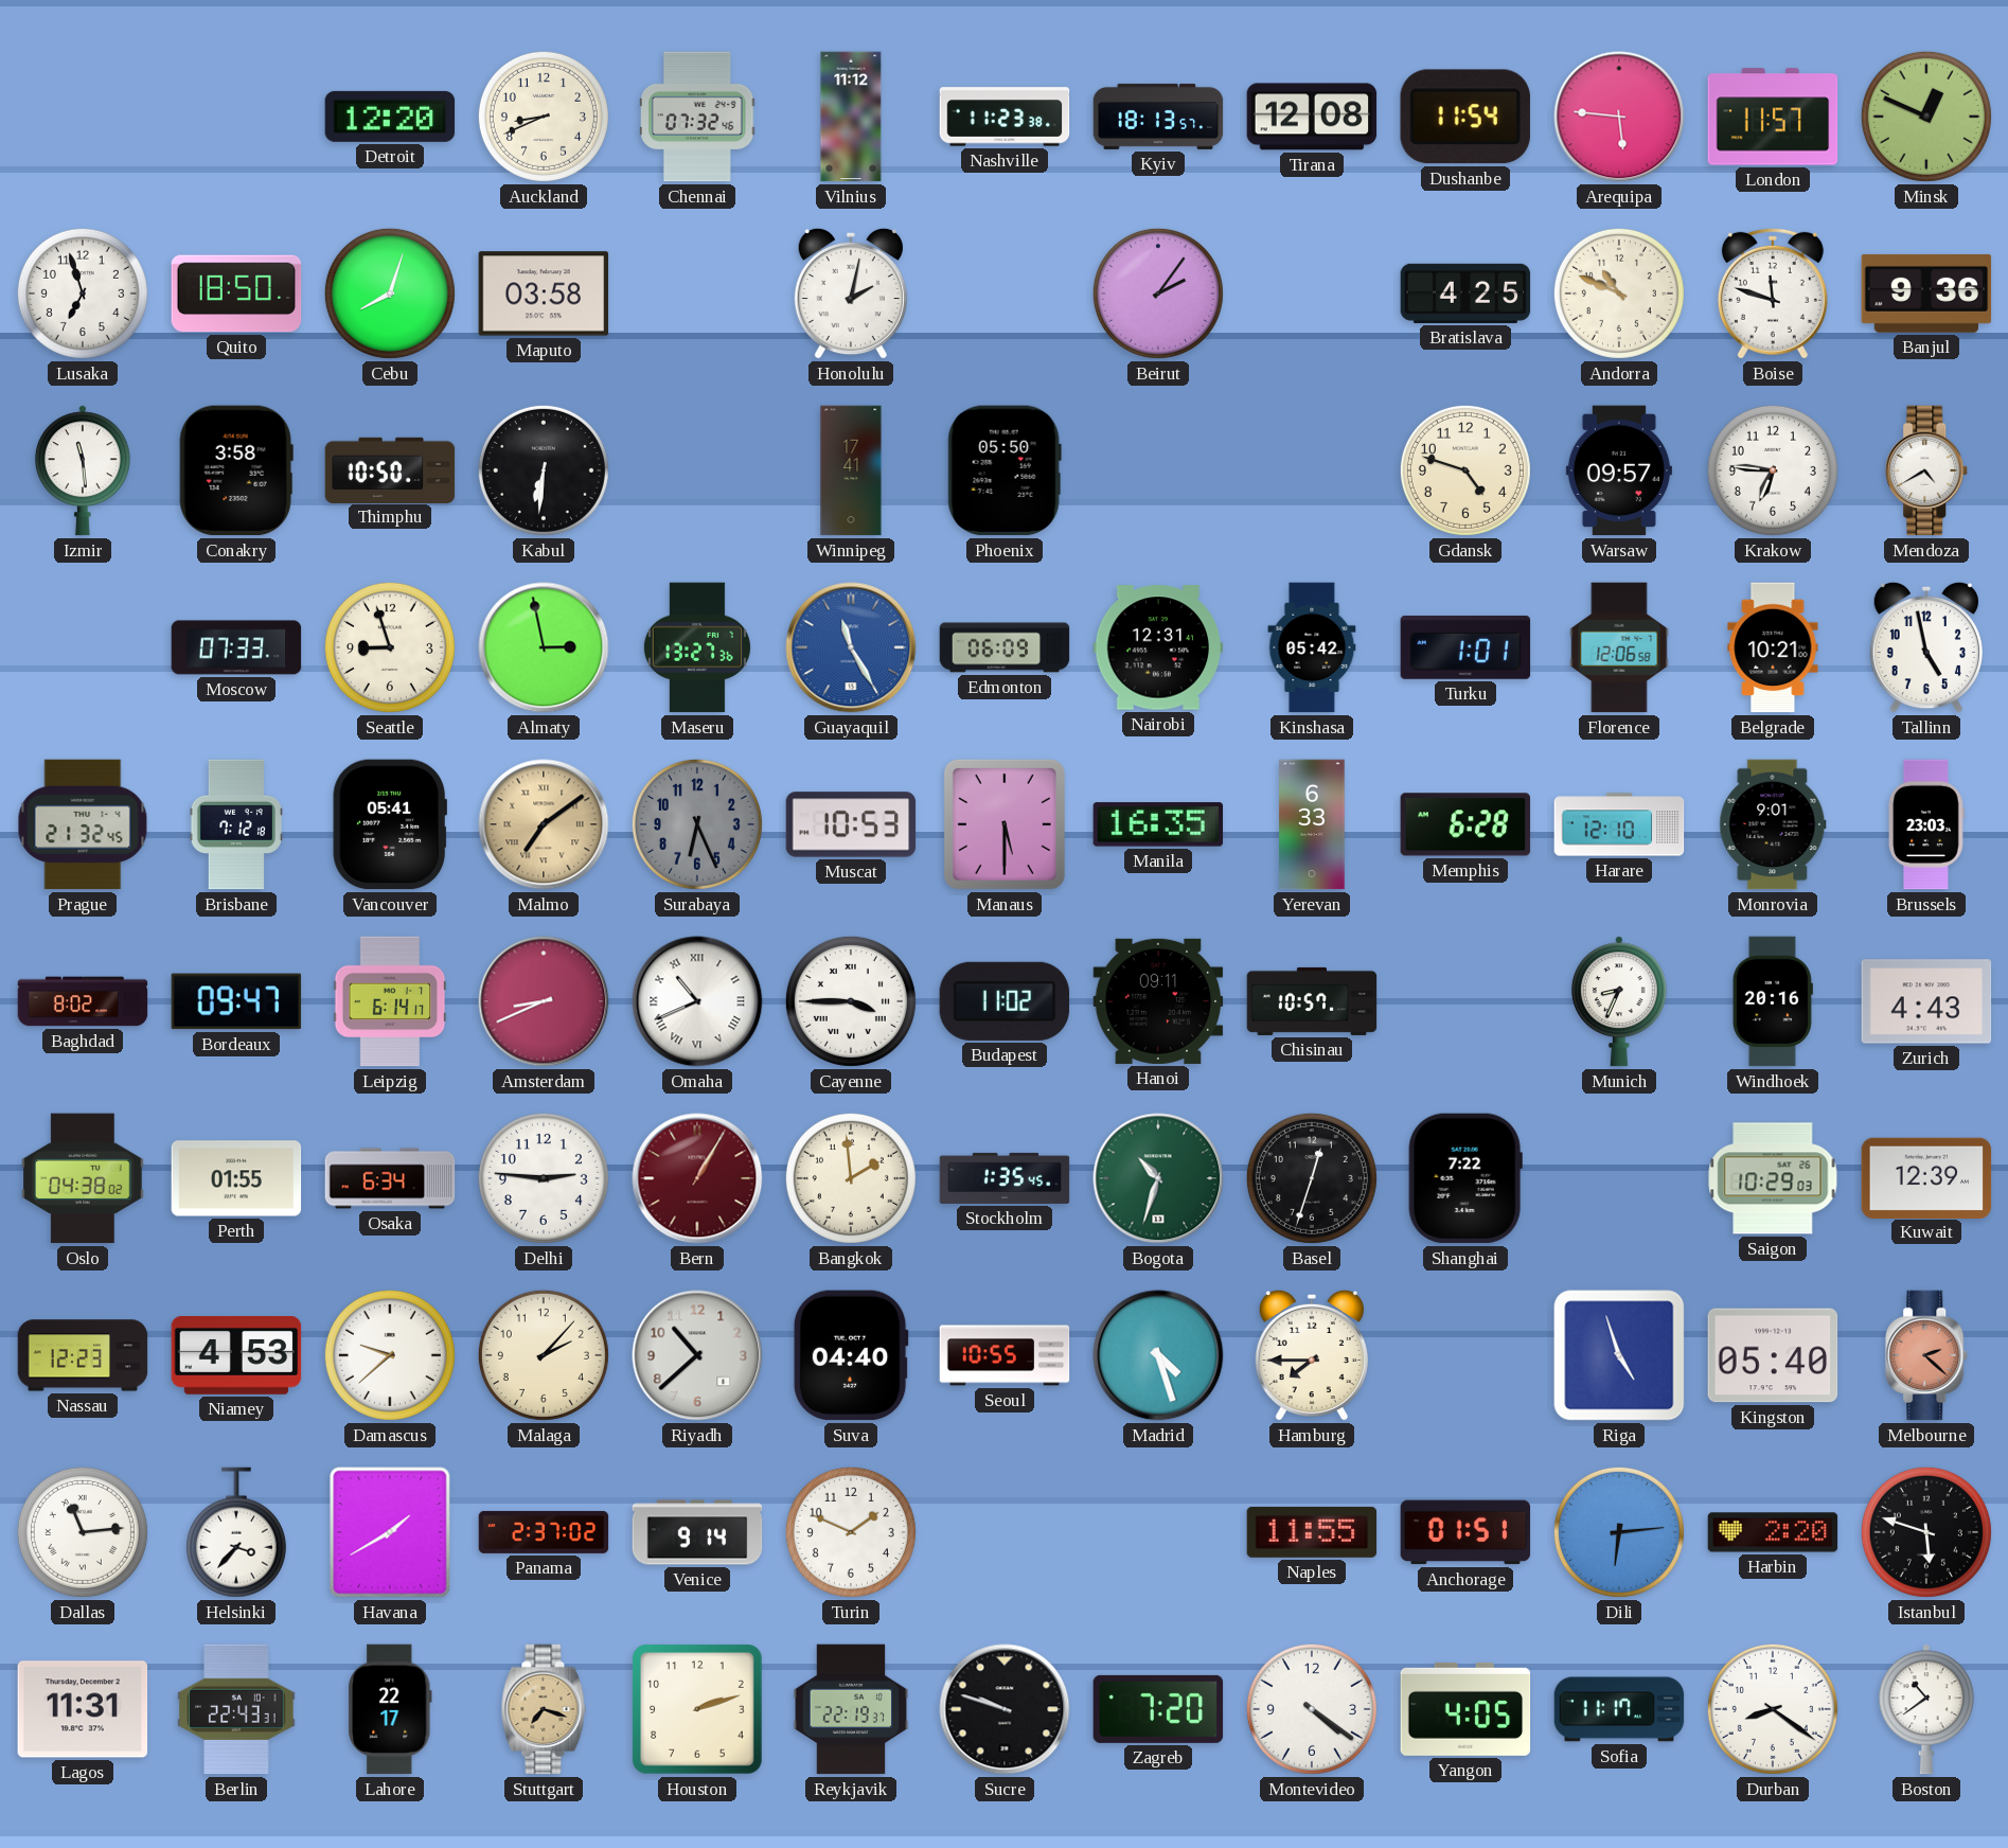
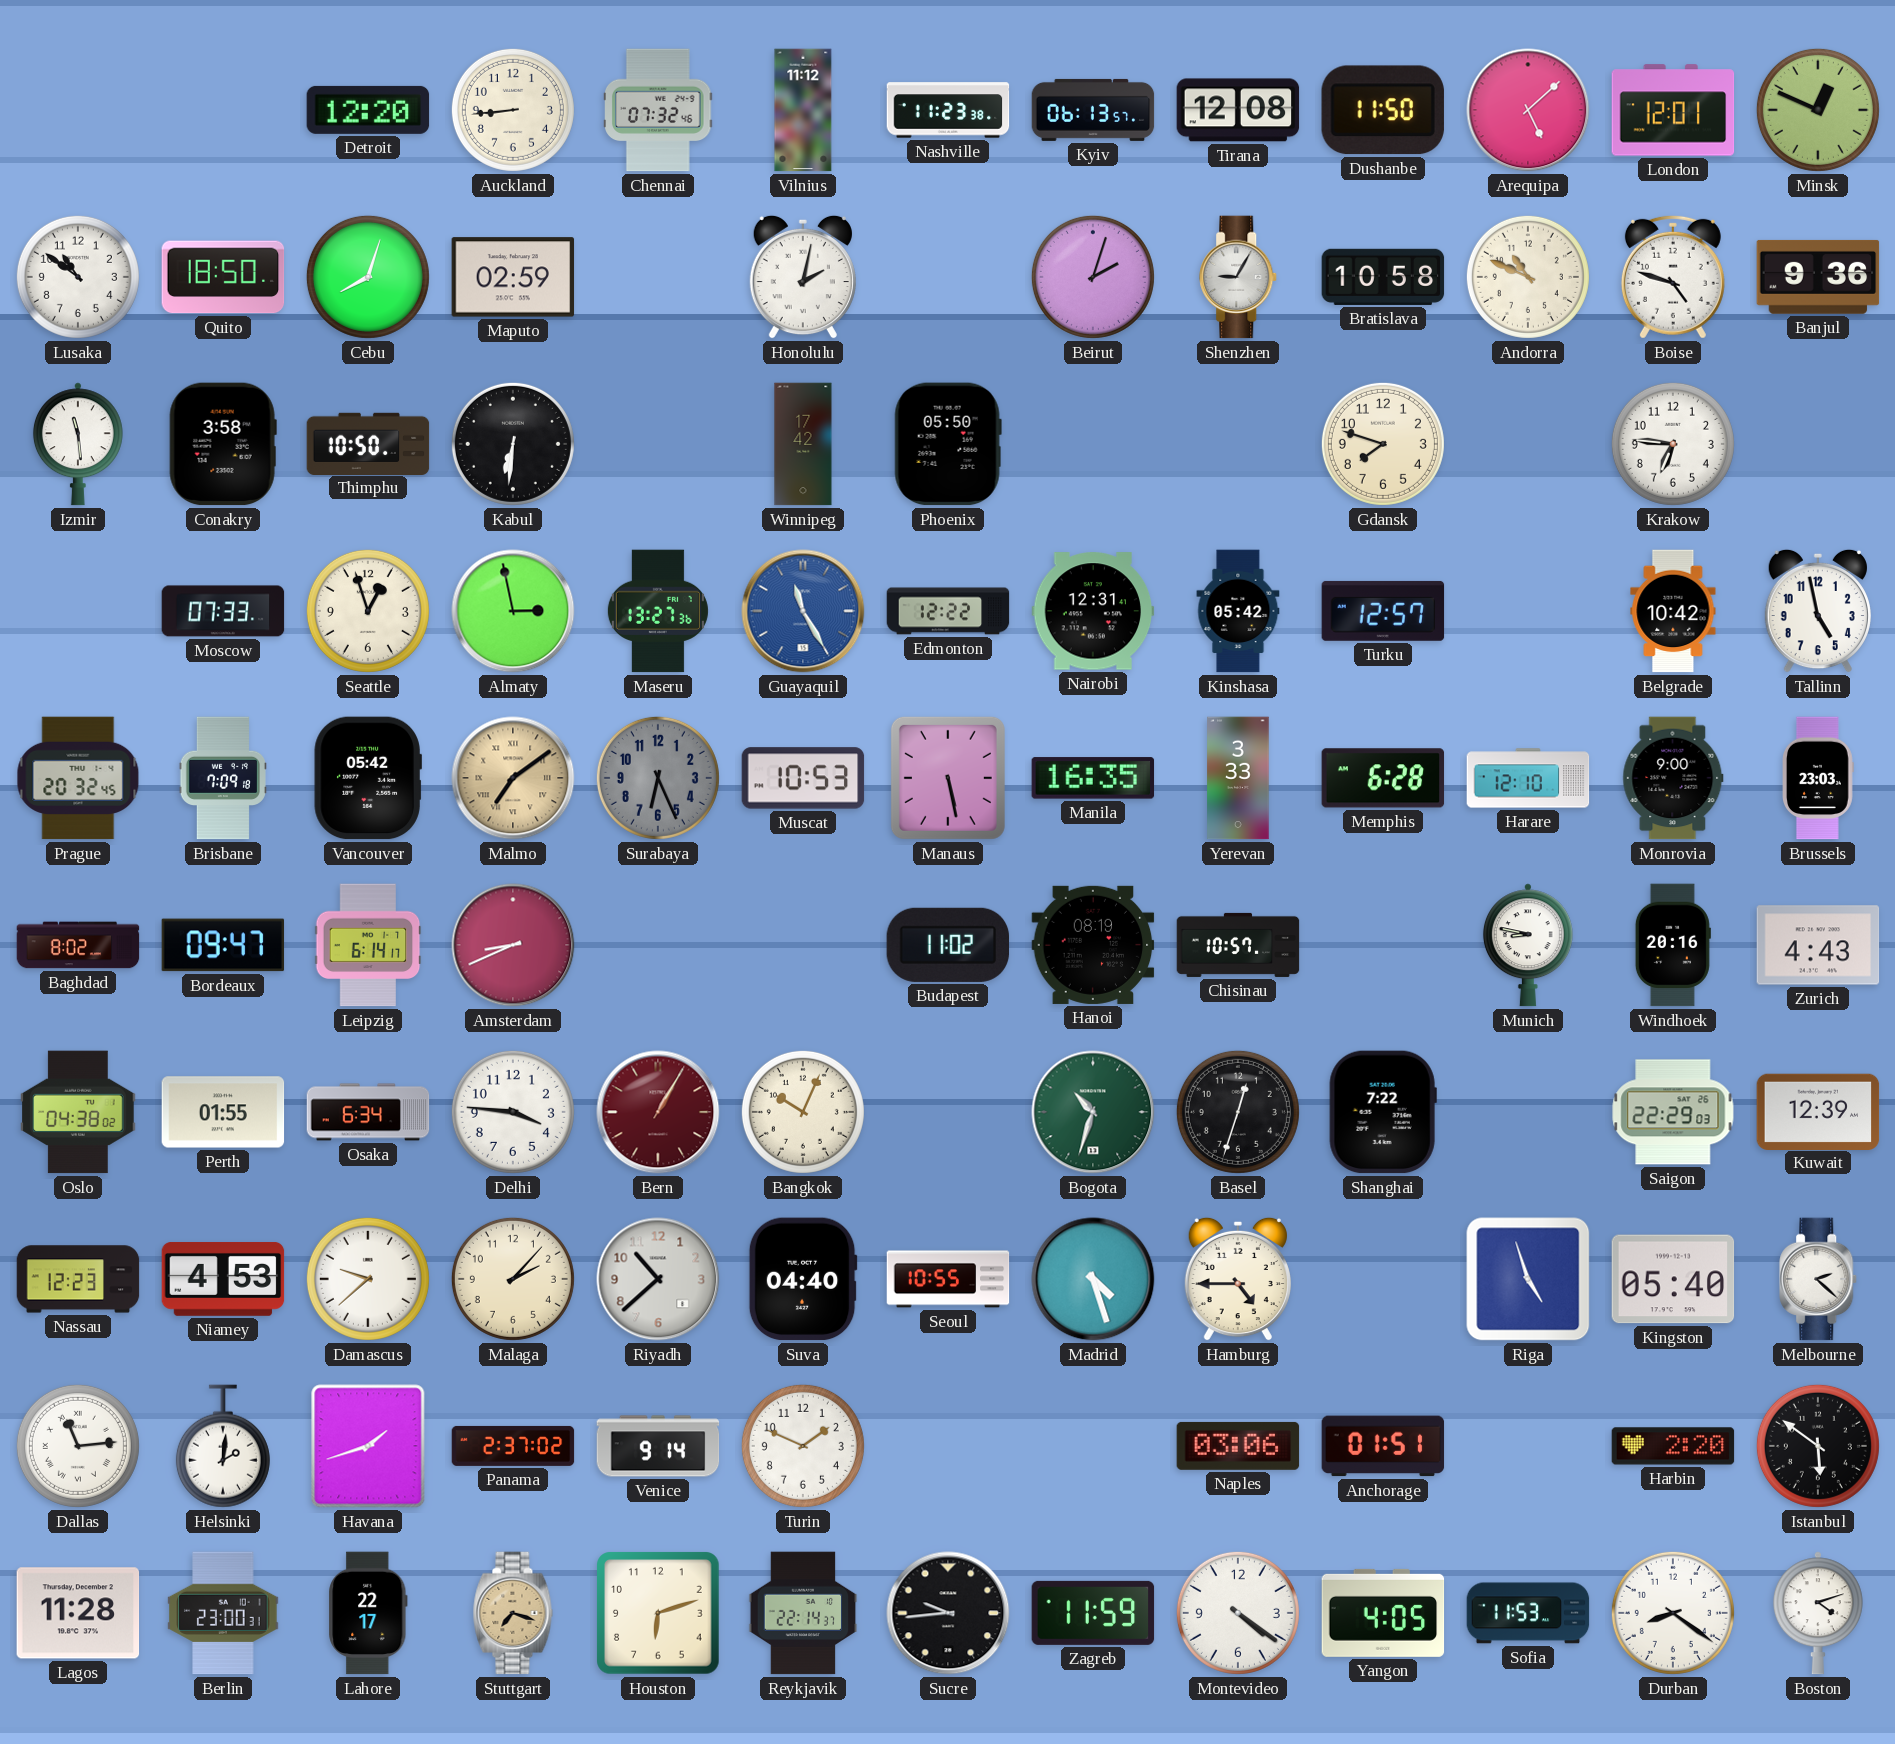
Auckland: 8:41 -> 8:44 (513, 110)
Kyiv: 18:13 -> 06:13 (1093, 110)
Dushanbe: 11:54 -> 11:50 (1383, 110)
Arequipa: 5:46 -> 5:08 (1528, 110)
London: 11:57 -> 12:01 (1673, 110)
Lusaka: 6:57 -> 10:51 (78, 277)
Maputo: 03:58 -> 02:59 (513, 277)
Beirut: 2:06 -> 2:03 (1093, 277)
Shenzhen: none -> 9:05 (1239, 277)
Bratislava: 4:25 -> 10:58 (1383, 277)
Boise: 11:48 -> 4:48 (1673, 277)
Winnipeg: 17:41 -> 17:42 (803, 444)
Gdansk: 4:48 -> 7:48 (1383, 444)
Warsaw: 09:57 -> none (1619, 470)
Mendoza: 4:40 -> none (1927, 470)
Seattle: 8:57 -> 12:57 (368, 611)
Edmonton: 06:09 -> 12:22 (948, 611)
Turku: 1:01 -> 12:57 (1383, 611)
Florence: 12:06 -> none (1619, 647)
Belgrade: 10:21 -> 10:42 (1673, 611)
Prague: 21:32 -> 20:32 (78, 778)
Brisbane: 7:12 -> 7:09 (223, 778)
Vancouver: 05:41 -> 05:42 (368, 778)
Manaus: 5:30 -> 5:28 (948, 778)
Yerevan: 6:33 -> 3:33 (1238, 778)
Monrovia: 9:01 -> 9:00 (1673, 778)
Omaha: 10:41 -> none (697, 1001)
Cayenne: 3:45 -> none (851, 1001)
Hanoi: 09:11 -> 08:19 (1093, 945)
Munich: 8:34 -> 8:47 (1528, 945)
Delhi: 2:46 -> 3:46 (513, 1112)
Bangkok: 1:59 -> 10:04 (803, 1112)
Stockholm: 1:35 -> none (1005, 1178)
Saigon: 10:29 -> 22:29 (1673, 1112)
Hamburg: 7:45 -> 4:45 (1238, 1279)
Melbourne dial: salmon -> white (1819, 1279)
Helsinki: 3:37 -> 2:01 (223, 1446)
Havana: 1:40 -> 1:42 (368, 1446)
Naples: 11:55 -> 03:06 (1238, 1446)
Dili: 6:14 -> none (1619, 1532)
Istanbul: 5:48 -> 5:51 (1818, 1446)
Lagos: 11:31 -> 11:28 (78, 1613)
Berlin: 22:43 -> 23:00 (223, 1613)
Houston: 2:12 -> 6:12 (658, 1613)
Reykjavik: 22:19 -> 22:14 (803, 1613)
Sucre: 9:48 -> 9:44 (948, 1613)
Zagreb: 7:20 -> 11:59 (1093, 1613)
Sofia: 11:17 -> 11:53 (1528, 1613)
Boston: 10:39 -> 4:12 (1818, 1613)
